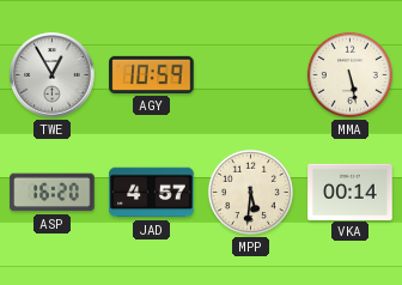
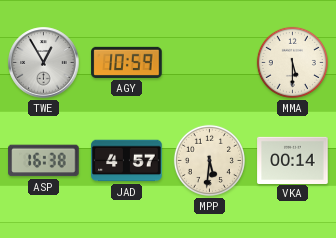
MMA: 5:28 -> 5:30 (292, 62)
ASP: 16:20 -> 16:38 (44, 161)
